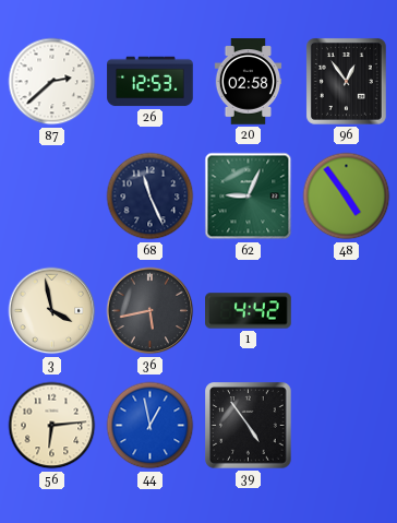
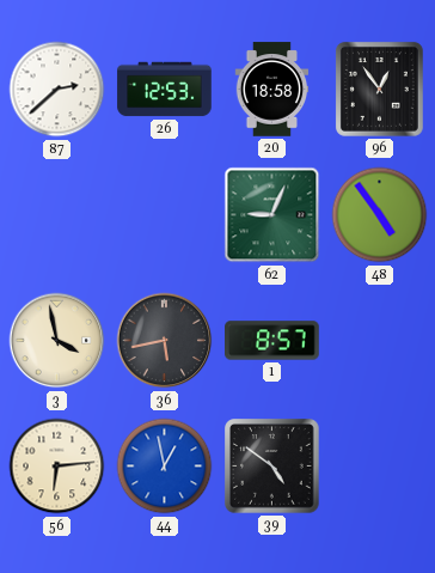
20: 02:58 -> 18:58 (272, 90)
68: 11:26 -> none (151, 197)
1: 4:42 -> 8:57 (272, 341)
39: 4:54 -> 4:51 (272, 467)
